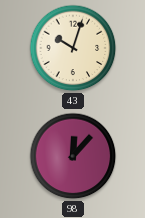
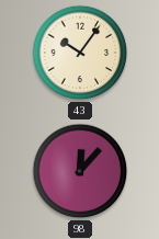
43: 10:03 -> 10:06 (80, 53)
